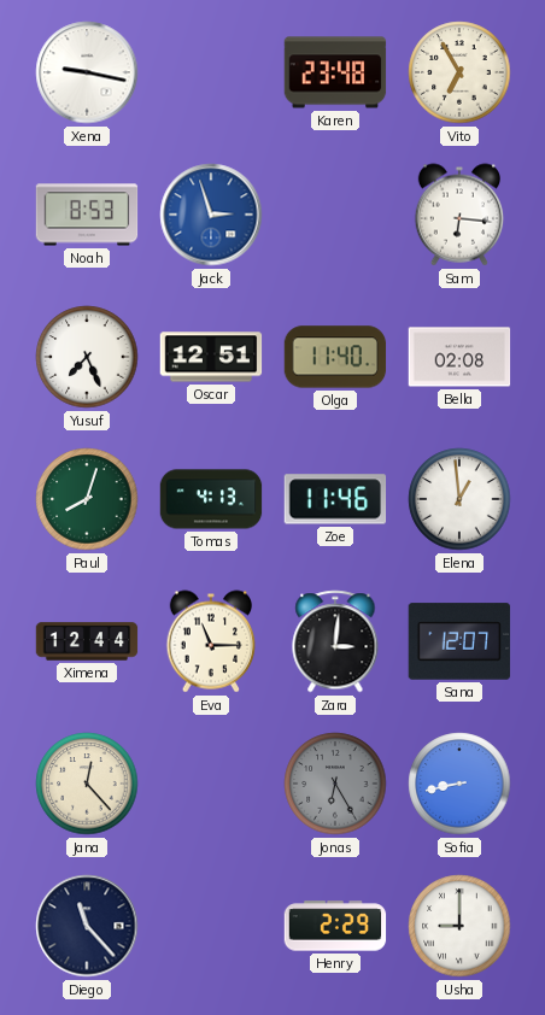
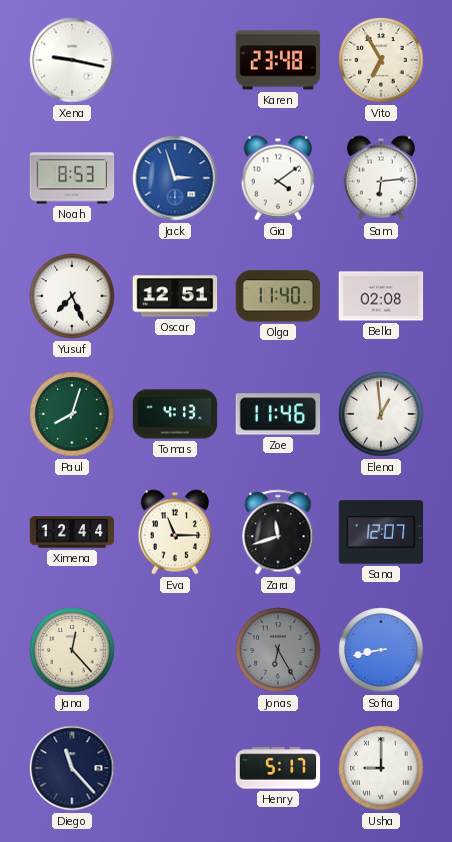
Gia: none -> 4:09 (278, 178)
Sam: 6:16 -> 6:14 (381, 178)
Zara: 3:01 -> 11:42 (278, 532)
Henry: 2:29 -> 5:17 (278, 768)
